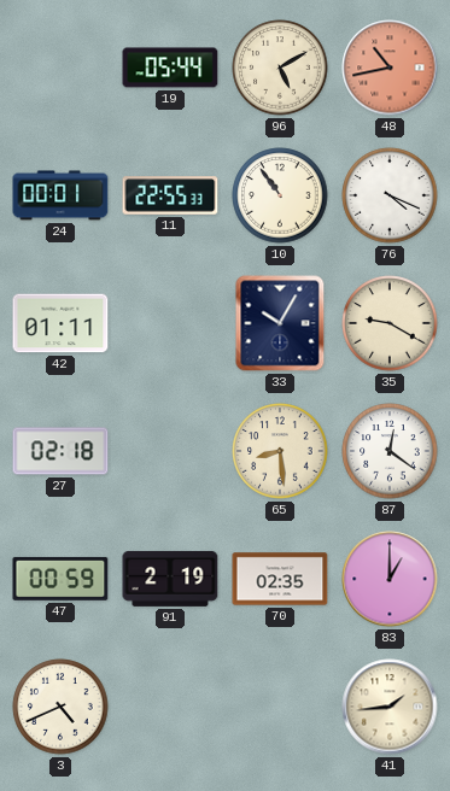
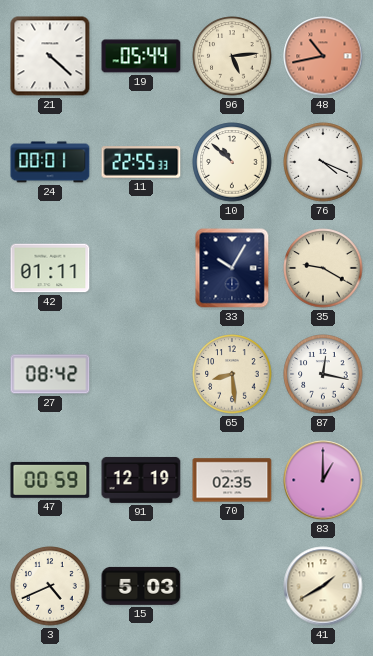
21: none -> 4:22 (50, 56)
96: 5:10 -> 5:14 (232, 56)
10: 10:54 -> 10:52 (232, 162)
27: 02:18 -> 08:42 (50, 374)
87: 12:21 -> 12:17 (323, 374)
91: 2:19 -> 12:19 (141, 480)
15: none -> 5:03 (141, 586)
41: 1:44 -> 1:40 (323, 586)
